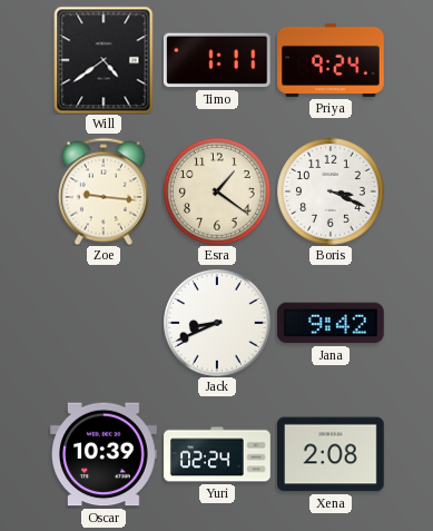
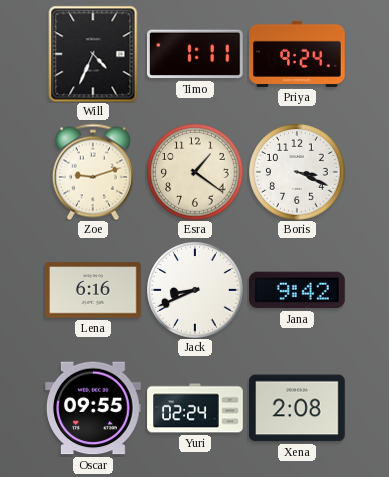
Will: 4:39 -> 4:34 (93, 54)
Zoe: 9:16 -> 9:12 (93, 172)
Lena: none -> 6:16 (93, 290)
Oscar: 10:39 -> 09:55 (93, 408)
